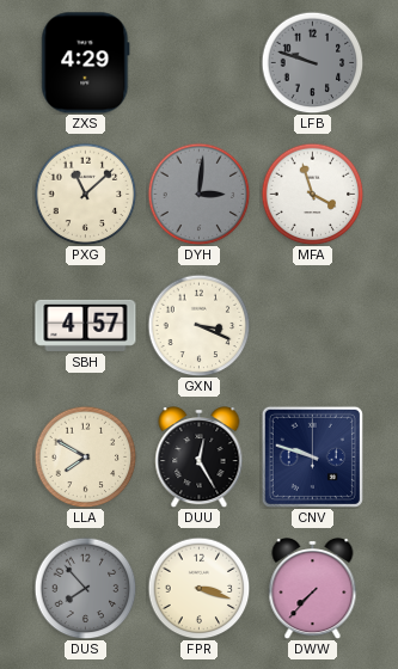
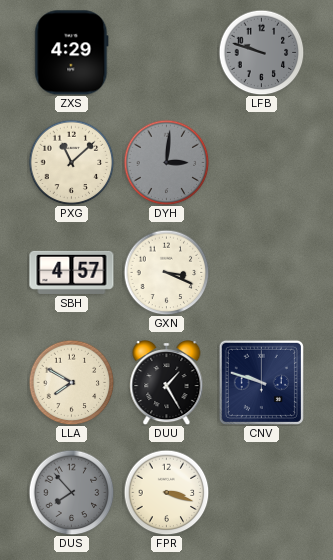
MFA: 3:57 -> none (312, 194)
DUU: 12:25 -> 1:25 (167, 383)
DWW: 7:37 -> none (313, 589)
